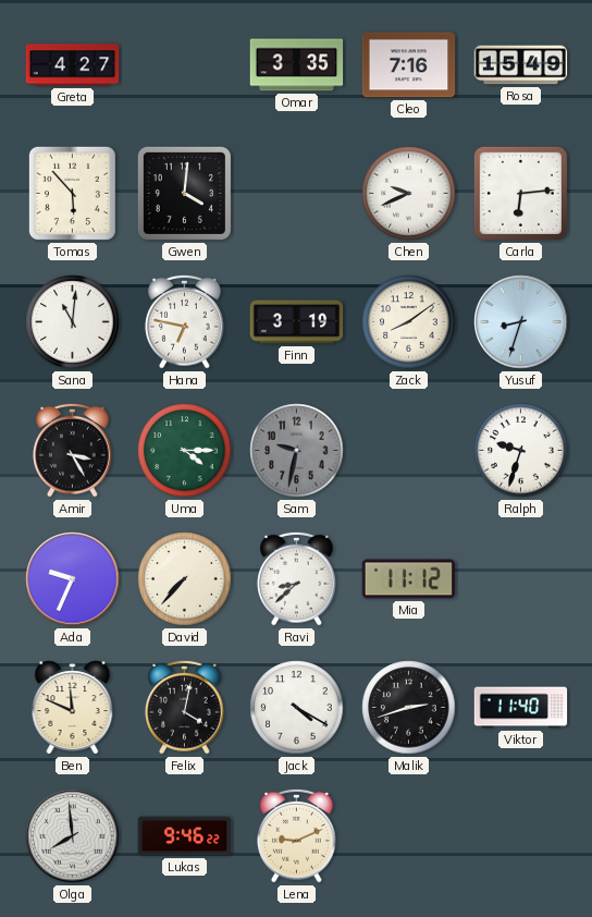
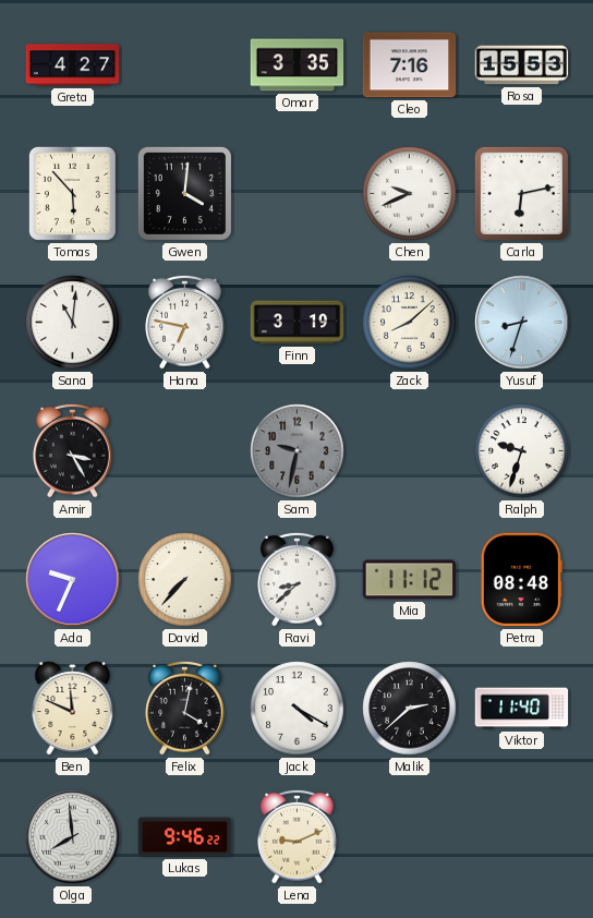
Rosa: 15:49 -> 15:53 (522, 65)
Carla: 6:14 -> 6:13 (521, 193)
Zack: 8:09 -> 8:08 (410, 323)
Uma: 4:15 -> none (185, 451)
Petra: none -> 08:48 (521, 580)
Malik: 2:42 -> 2:38 (410, 709)
